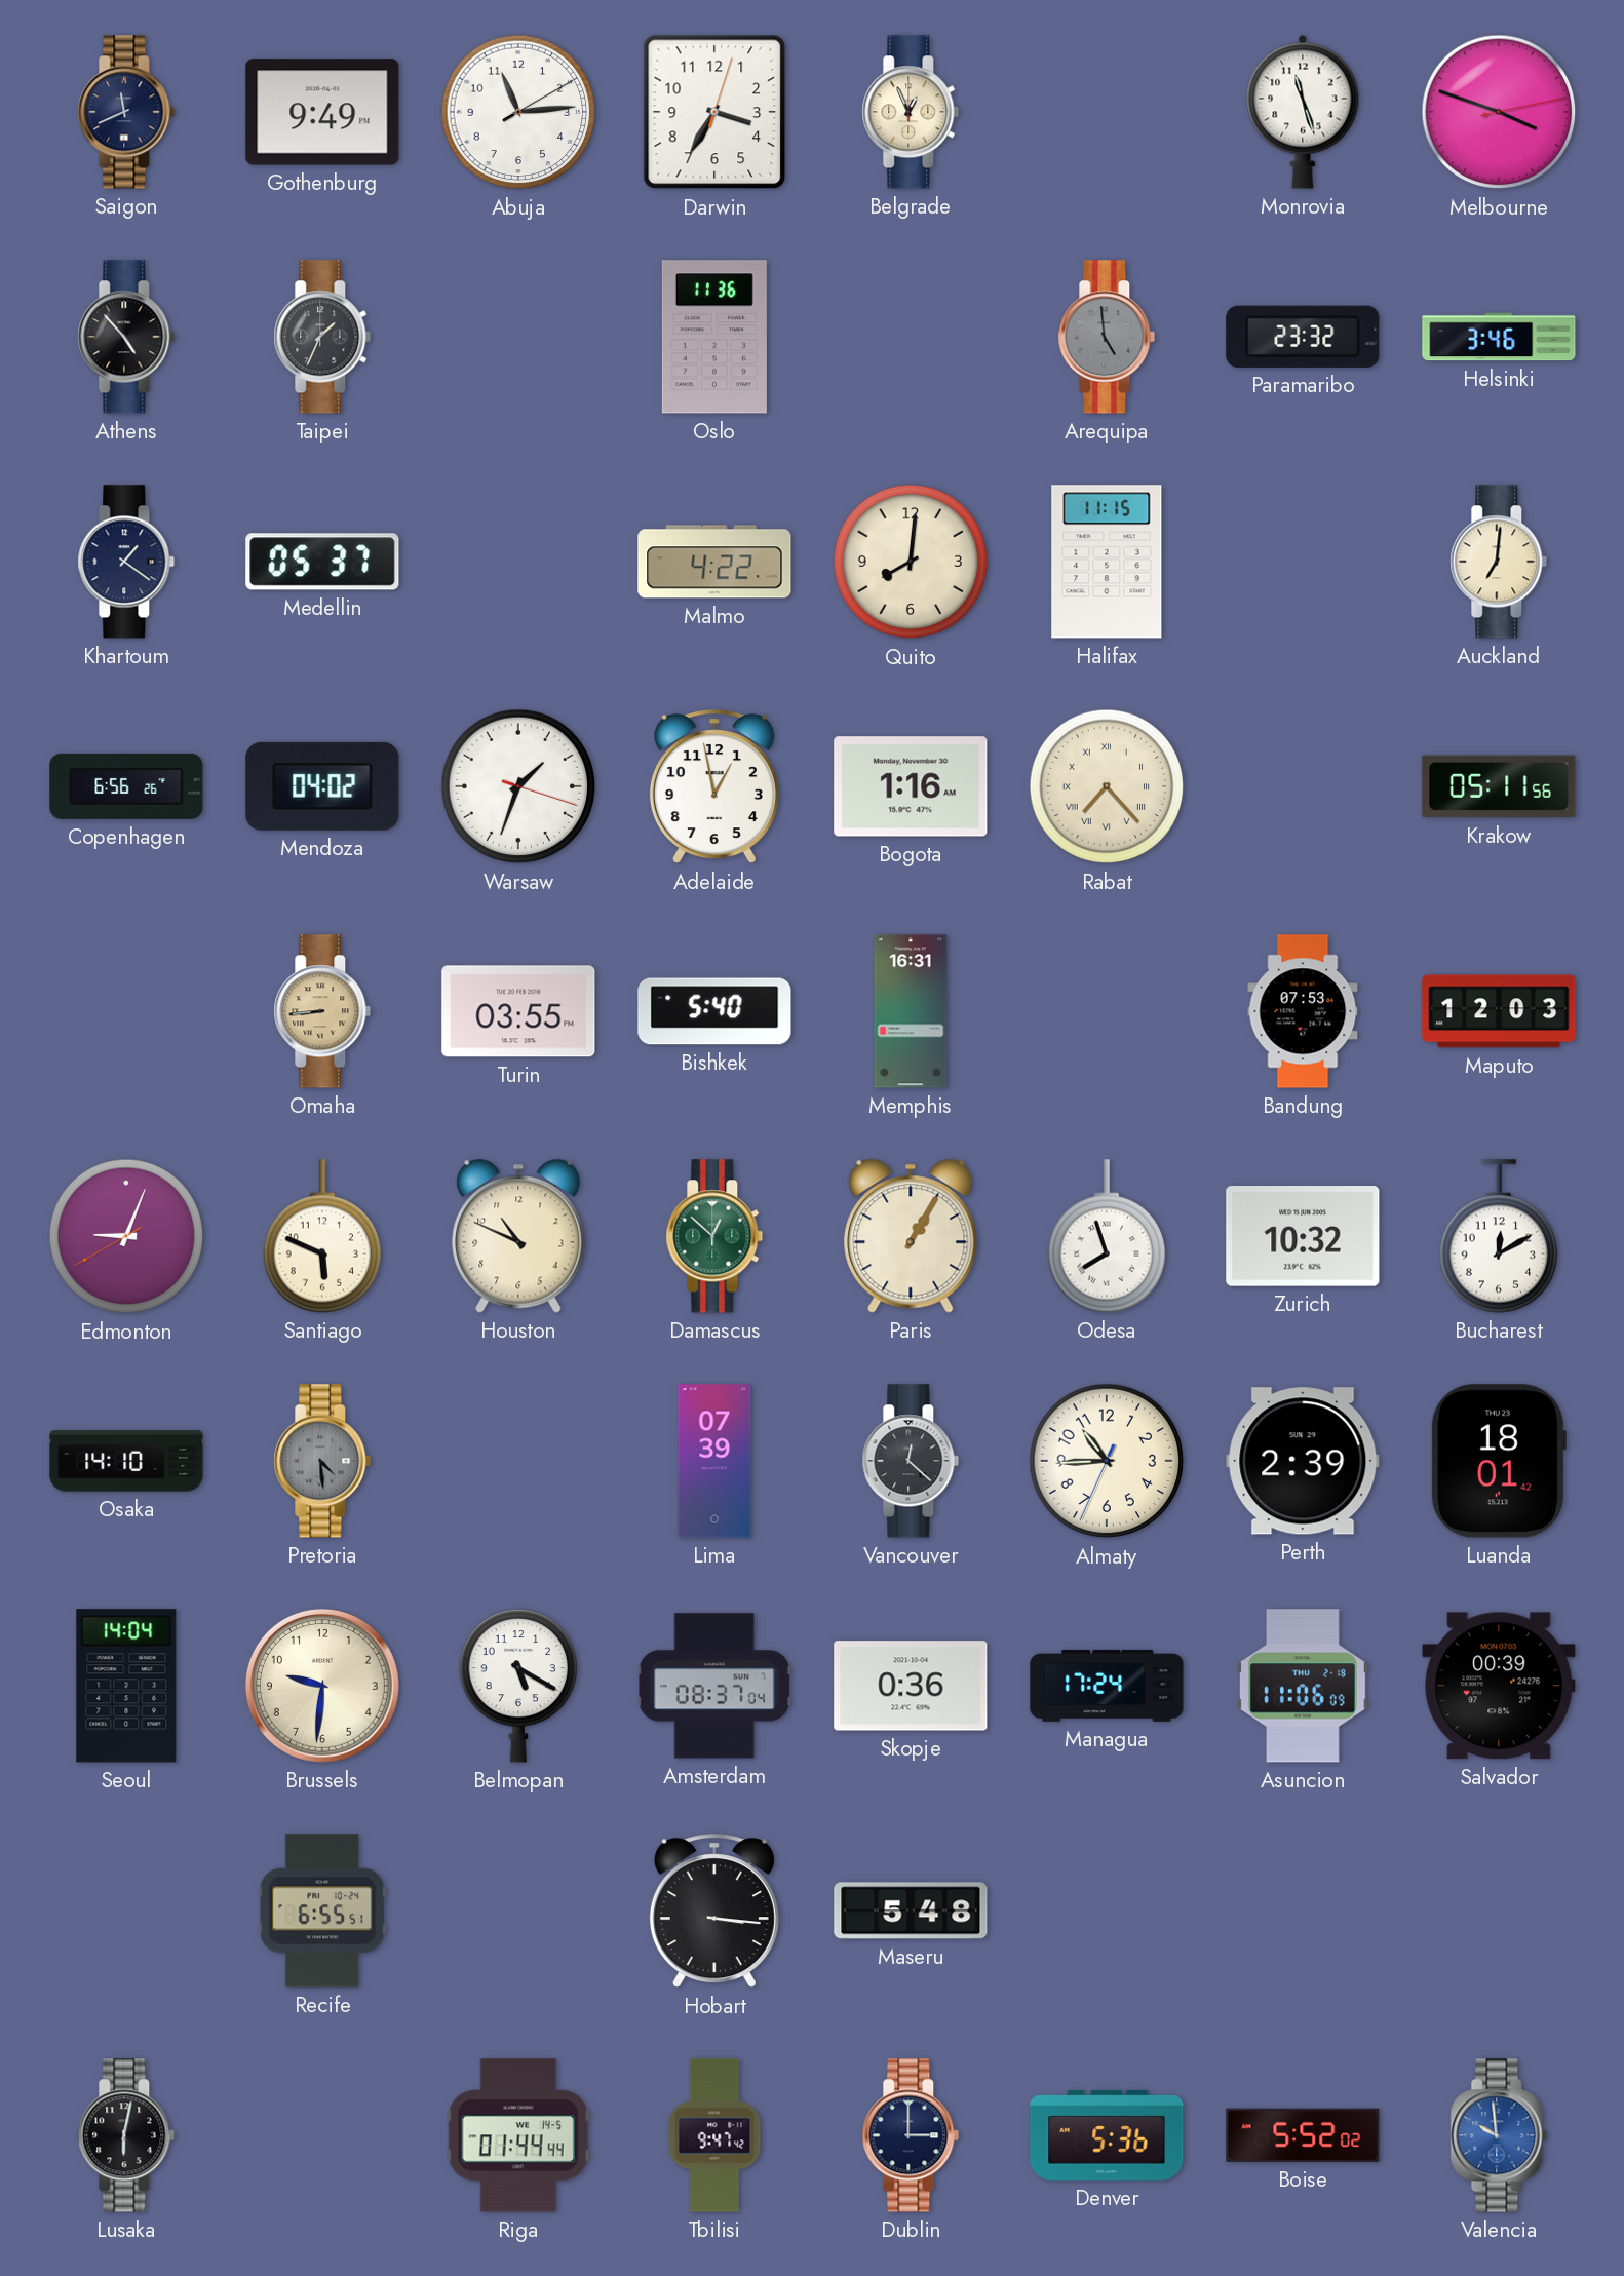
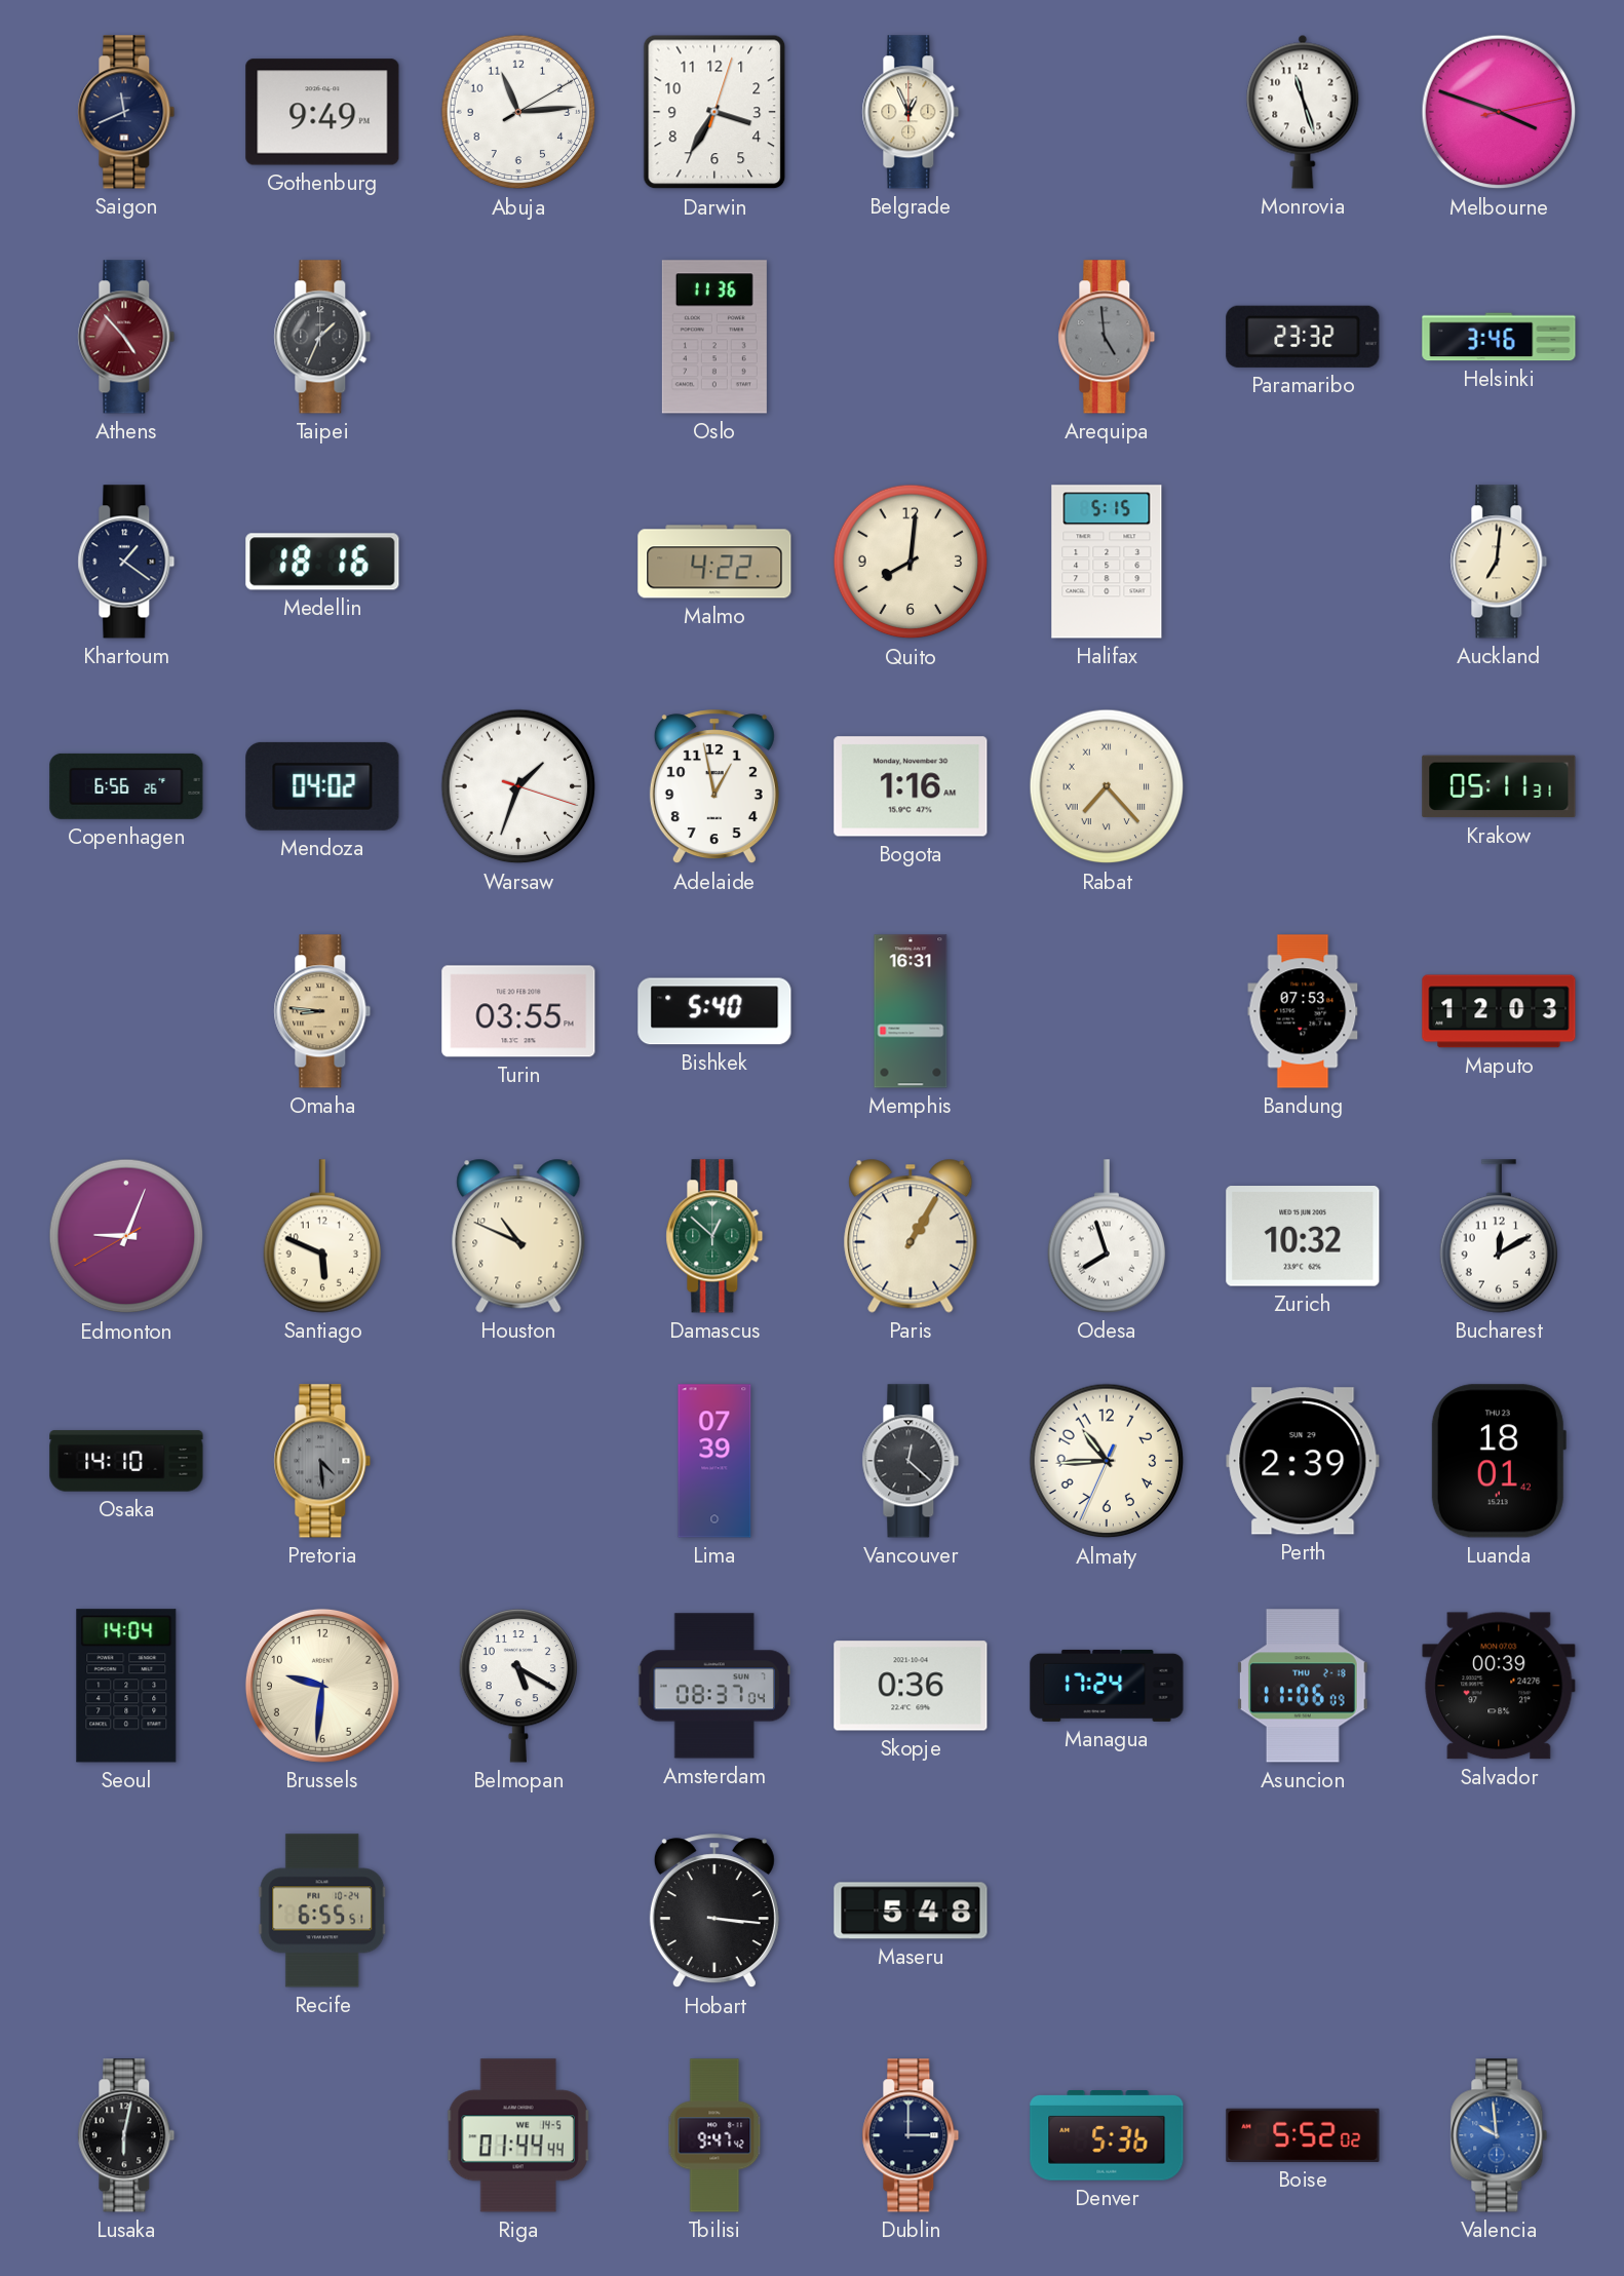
Athens dial: black -> burgundy (126, 337)
Medellin: 05:37 -> 18:16 (322, 562)
Halifax: 11:15 -> 5:15 (1107, 562)
Krakow: 05:11:56 -> 05:11:31 (1499, 786)
Omaha: 8:44 -> 8:46 (322, 1011)
